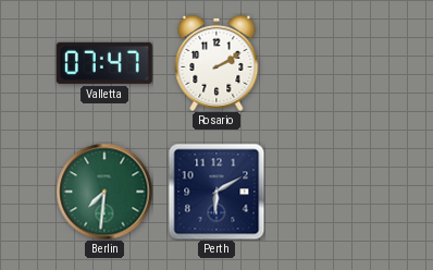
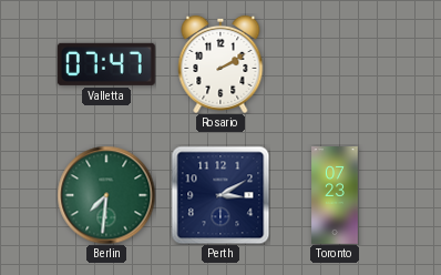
Perth: 6:10 -> 3:10 (221, 195)
Toronto: none -> 07:23 (335, 196)
